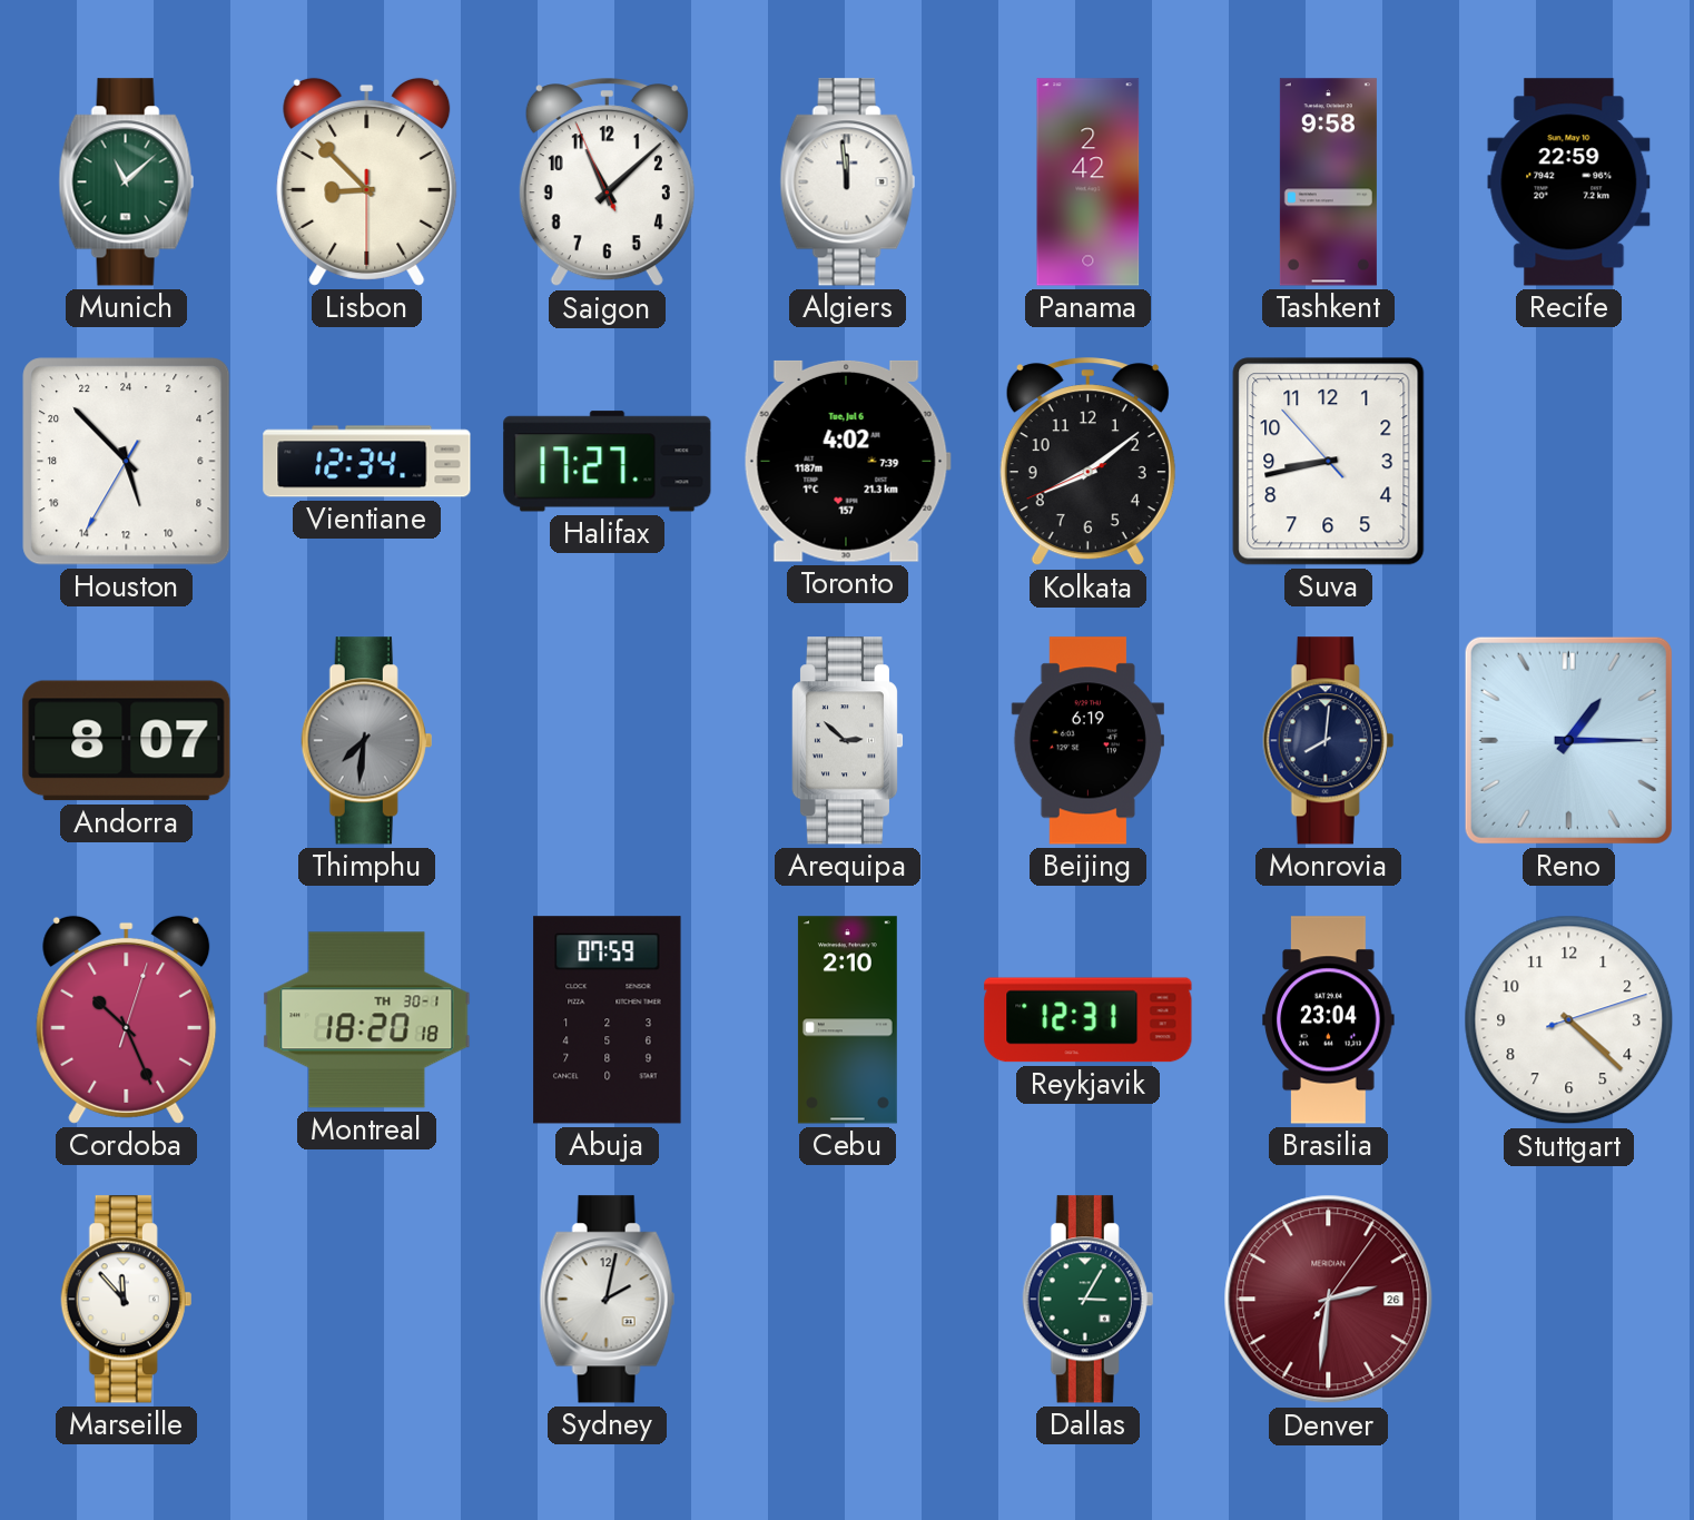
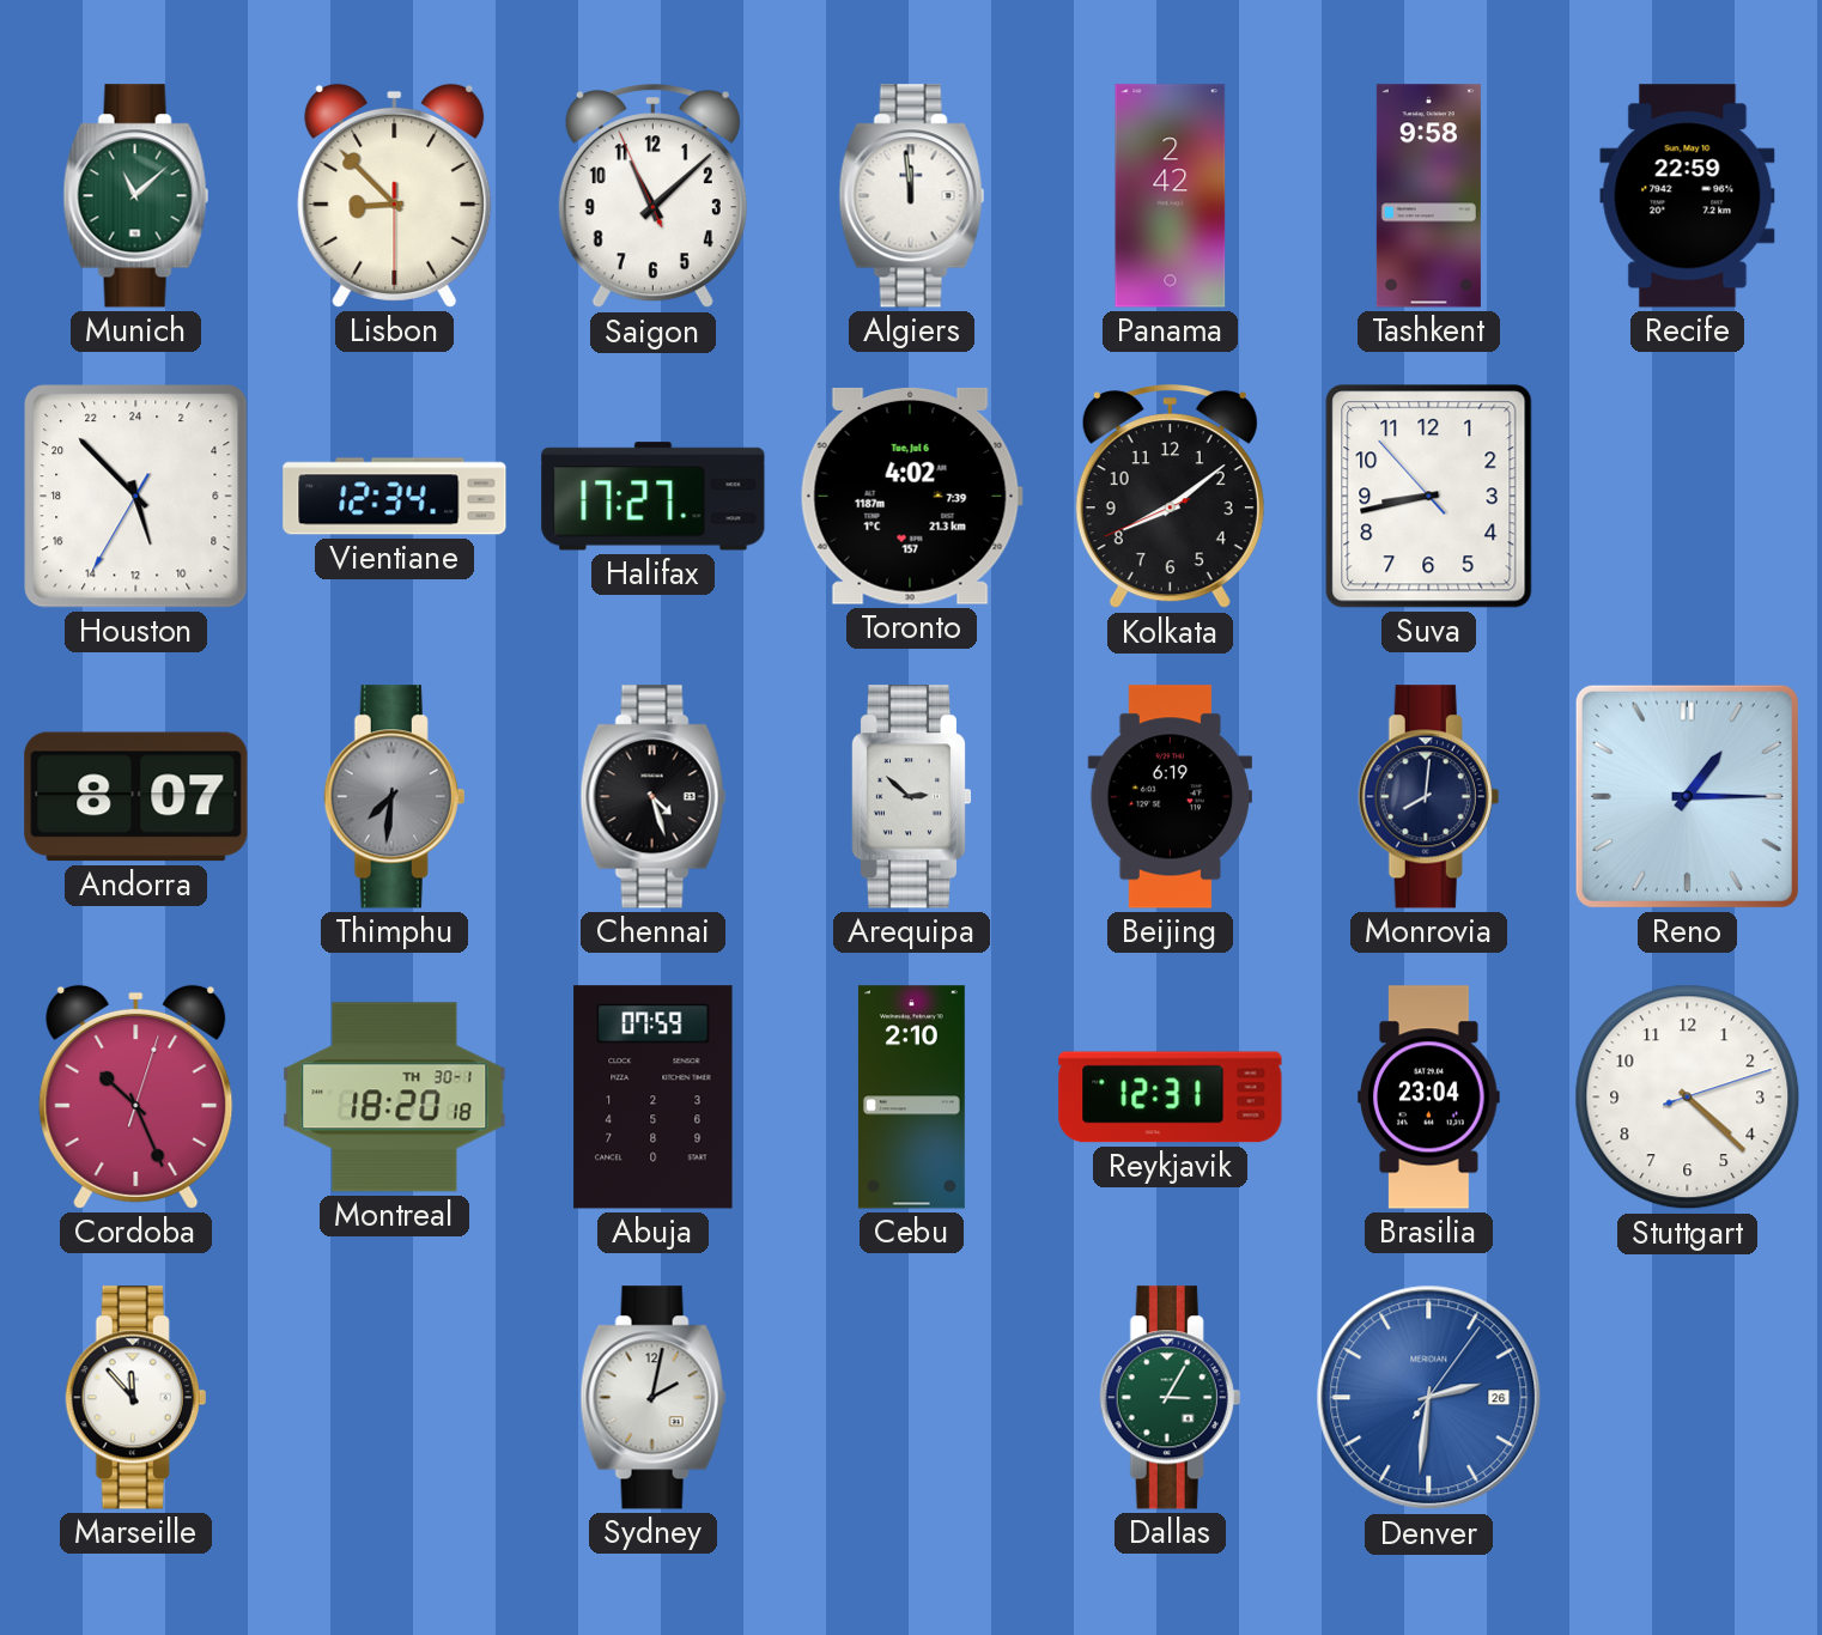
Chennai: none -> 4:27 (654, 797)
Denver dial: burgundy -> blue (1429, 1398)
